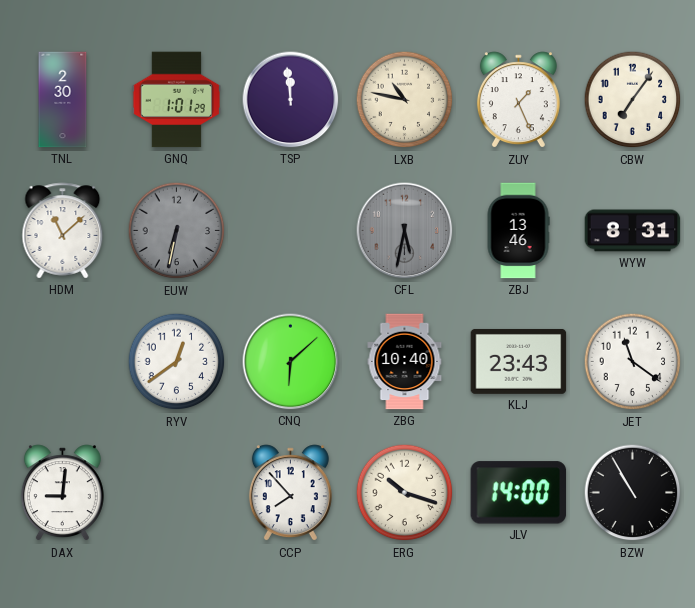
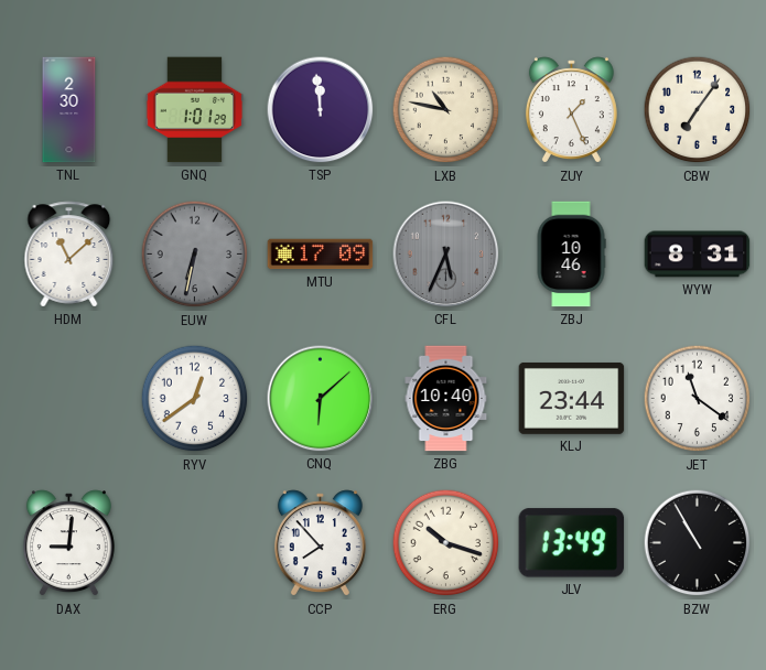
MTU: none -> 17:09 (321, 255)
CFL: 5:32 -> 5:34 (446, 255)
ZBJ: 13:46 -> 10:46 (571, 255)
KLJ: 23:43 -> 23:44 (572, 398)
JLV: 14:00 -> 13:49 (572, 543)
